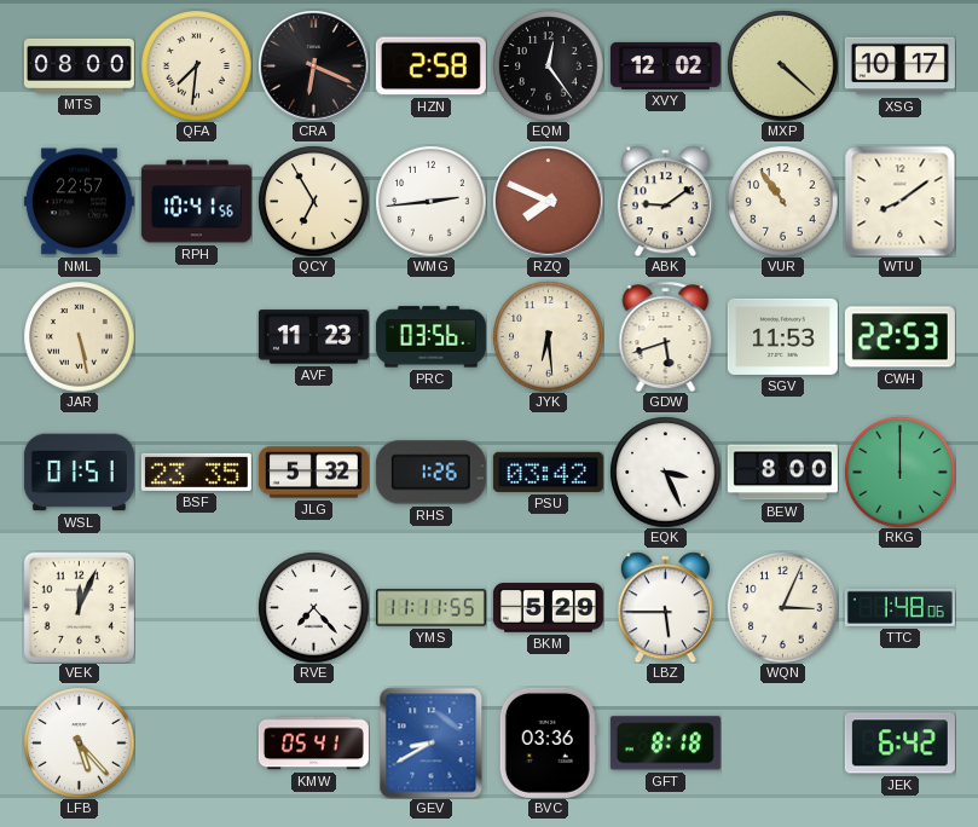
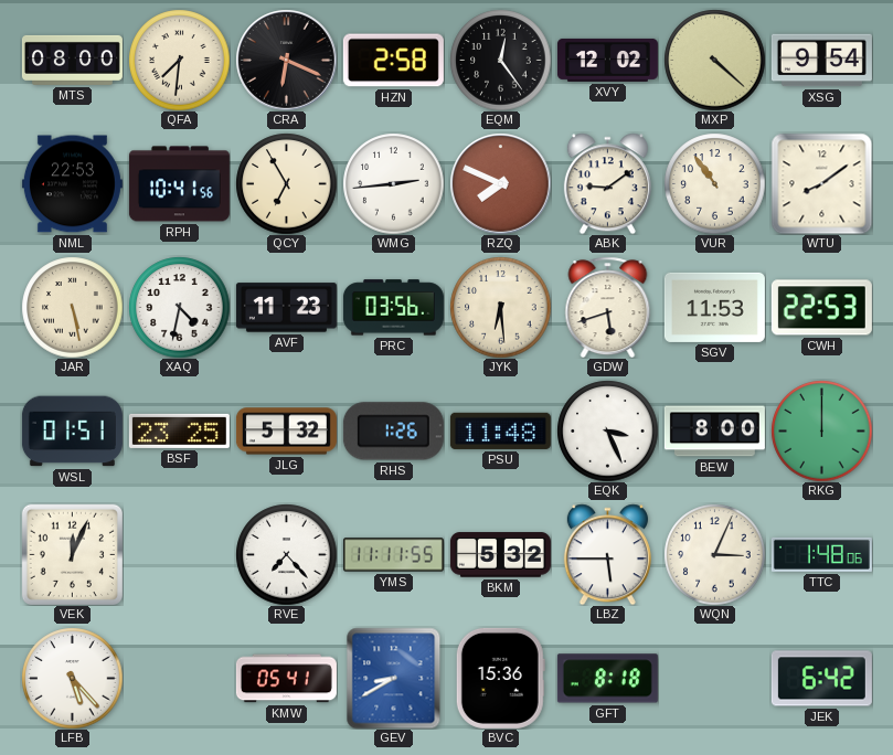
XSG: 10:17 -> 9:54 (821, 61)
NML: 22:57 -> 22:53 (72, 184)
XAQ: none -> 4:32 (179, 307)
BSF: 23:35 -> 23:25 (179, 430)
PSU: 03:42 -> 11:48 (500, 430)
BKM: 5:29 -> 5:32 (500, 555)
BVC: 03:36 -> 15:36 (500, 678)
